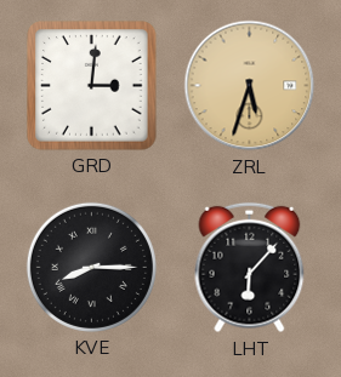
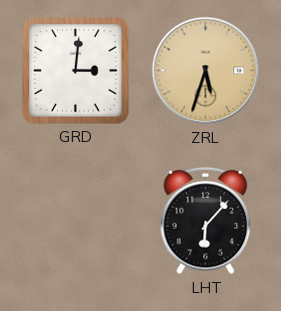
KVE: 8:15 -> none (91, 267)
